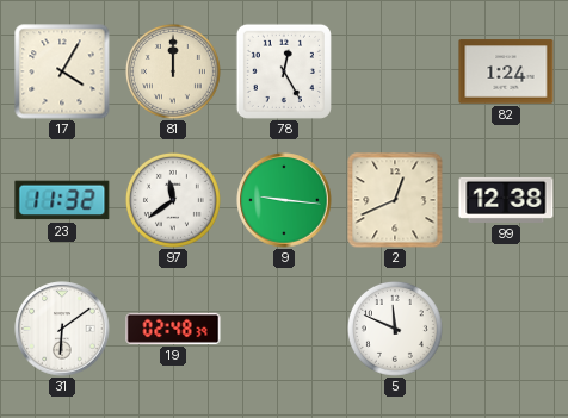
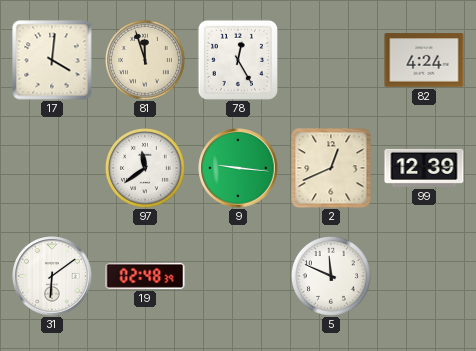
17: 4:05 -> 4:01 (52, 60)
81: 12:00 -> 11:57 (145, 60)
82: 1:24 -> 4:24 (424, 60)
23: 11:32 -> none (62, 200)
99: 12:38 -> 12:39 (424, 168)
